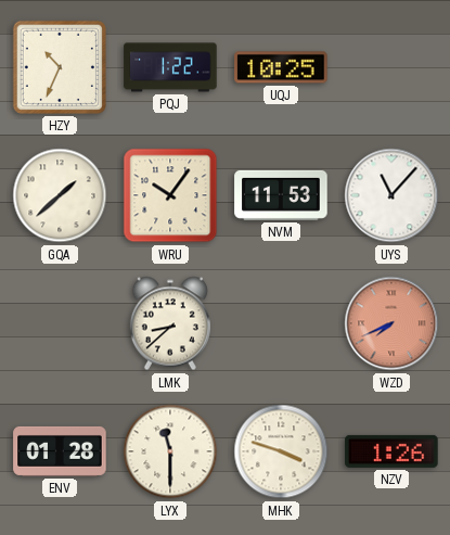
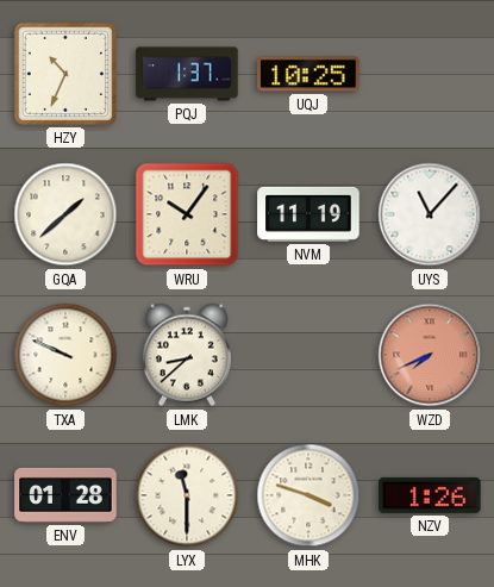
PQJ: 1:22 -> 1:37 (187, 74)
NVM: 11:53 -> 11:19 (308, 214)
TXA: none -> 9:49 (65, 355)
